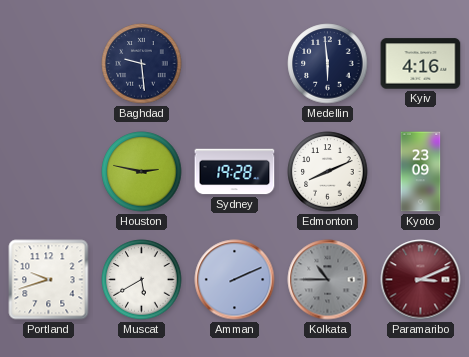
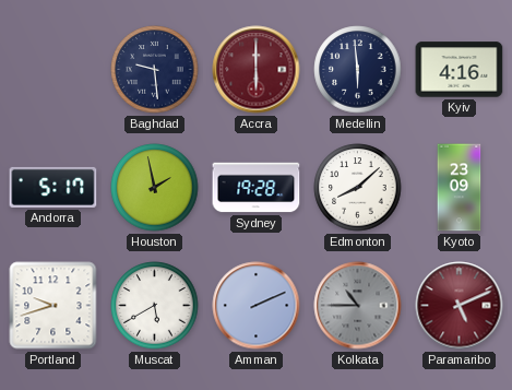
Accra: none -> 6:00 (257, 70)
Andorra: none -> 5:17 (53, 187)
Houston: 2:47 -> 1:58 (155, 188)
Edmonton: 8:11 -> 8:08 (358, 188)
Paramaribo: 3:11 -> 5:11 (460, 306)
